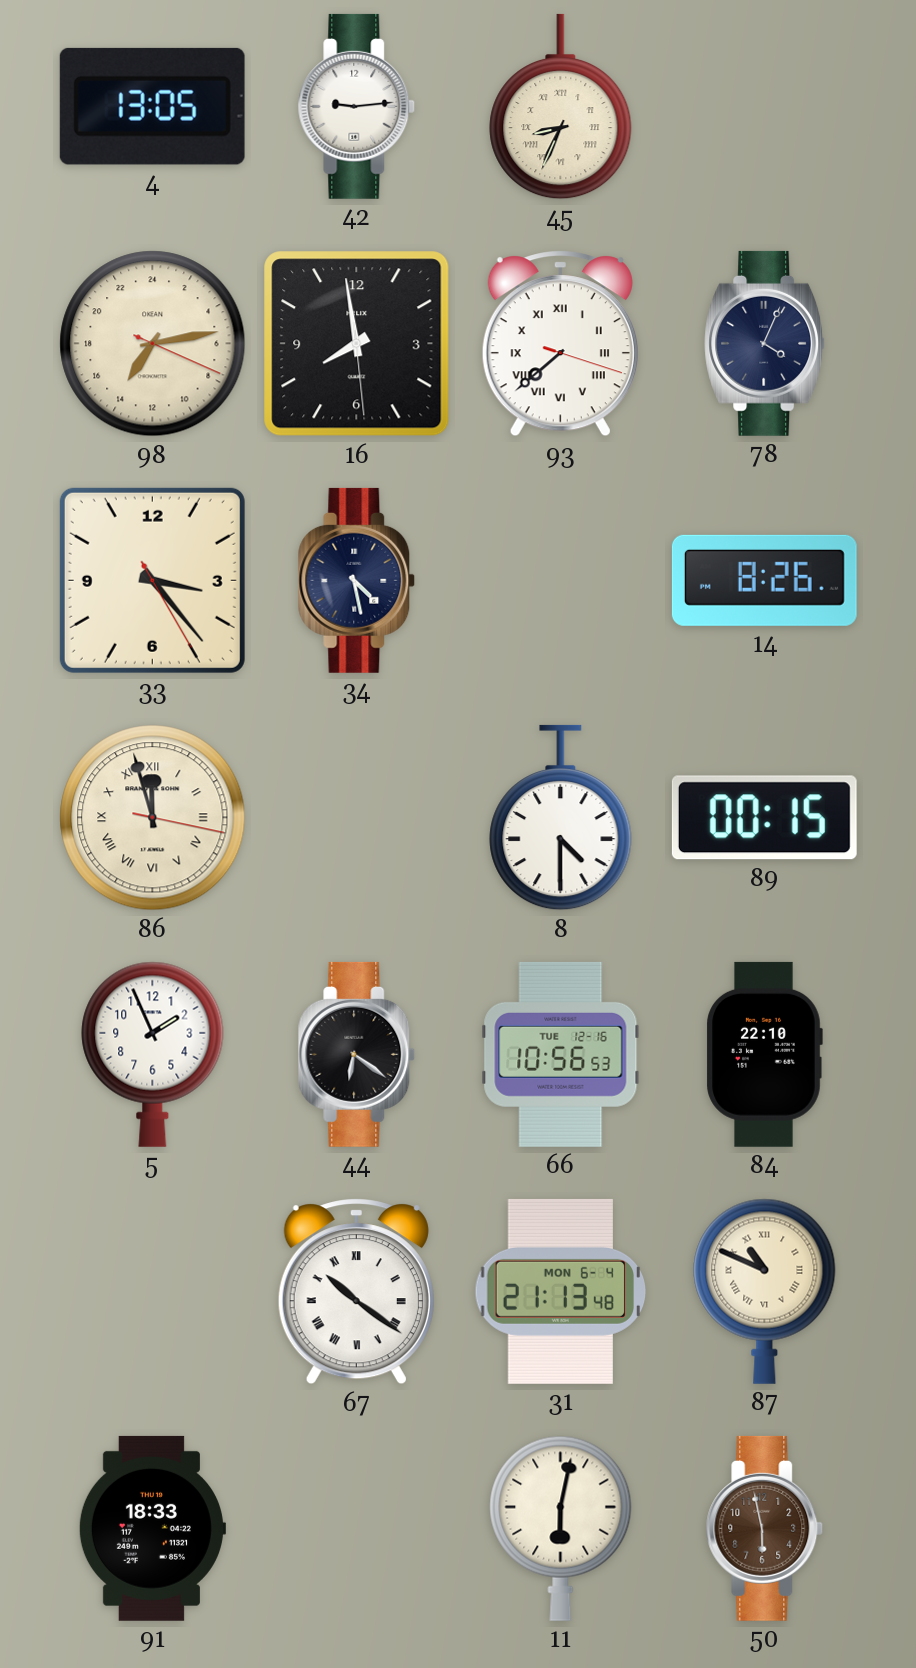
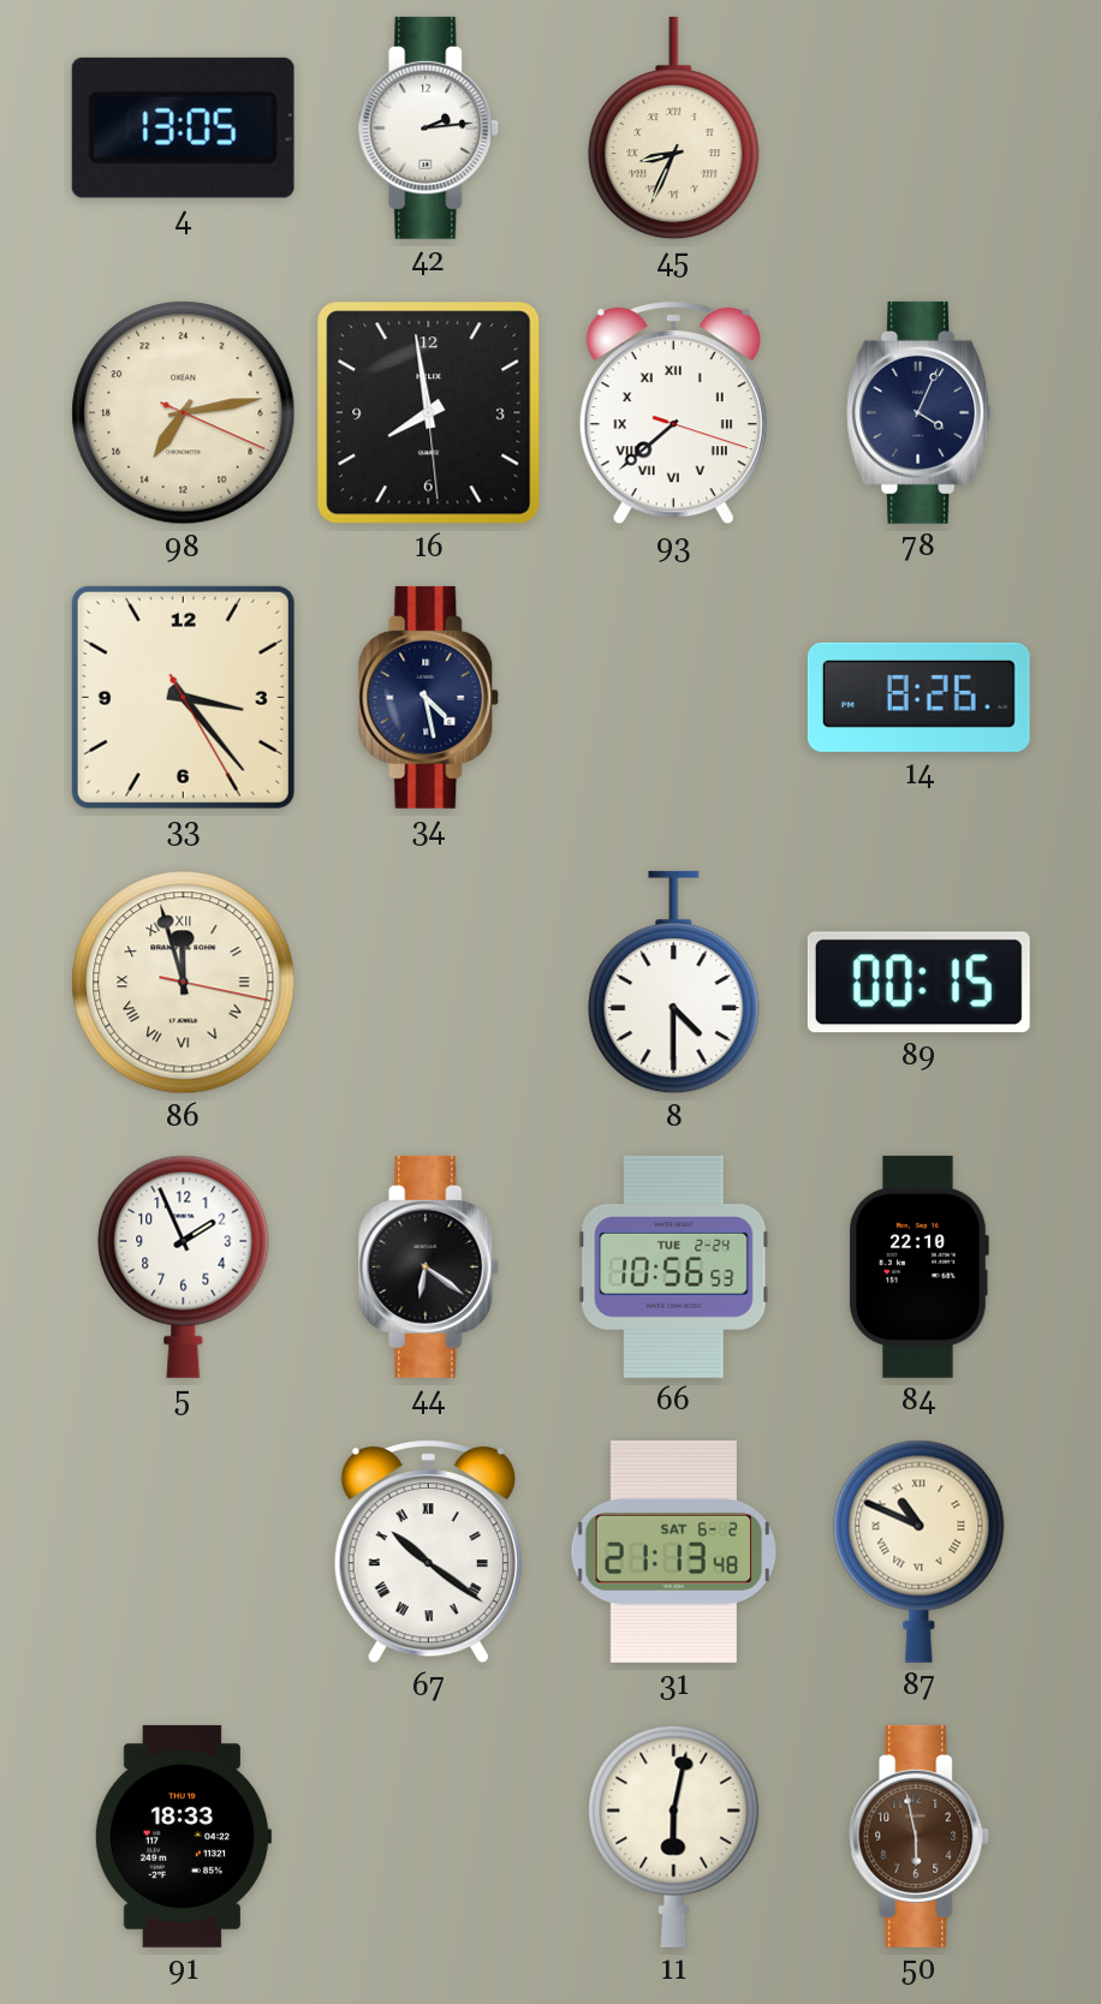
42: 9:14 -> 2:14 (429, 127)
66 date: TUE 12-16 -> TUE 2-24 (674, 1266)
31 date: MON 6-4 -> SAT 6-2 (674, 1551)
